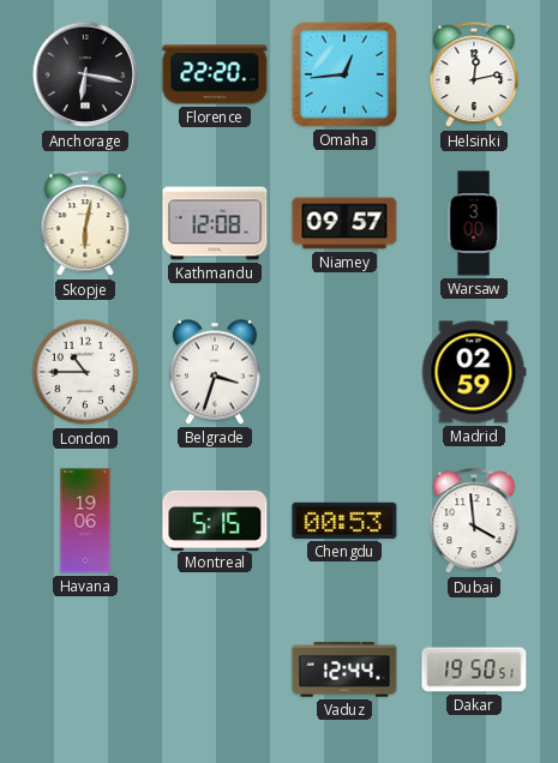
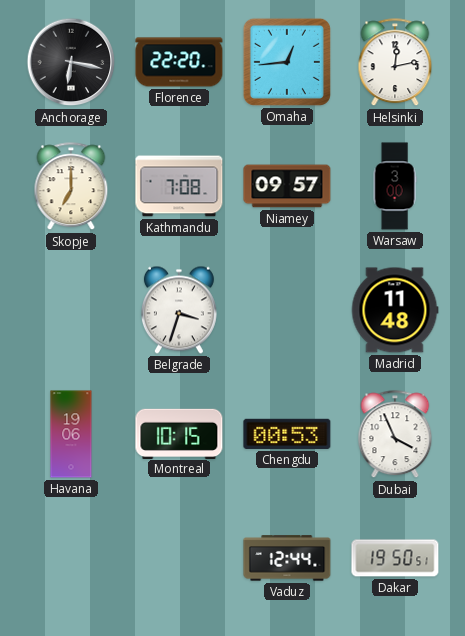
Skopje: 6:02 -> 7:00 (71, 187)
Kathmandu: 12:08 -> 7:08 (179, 186)
London: 10:45 -> none (85, 372)
Madrid: 02:59 -> 11:48 (395, 310)
Montreal: 5:15 -> 10:15 (179, 433)
Dubai: 3:59 -> 3:56 (395, 435)
